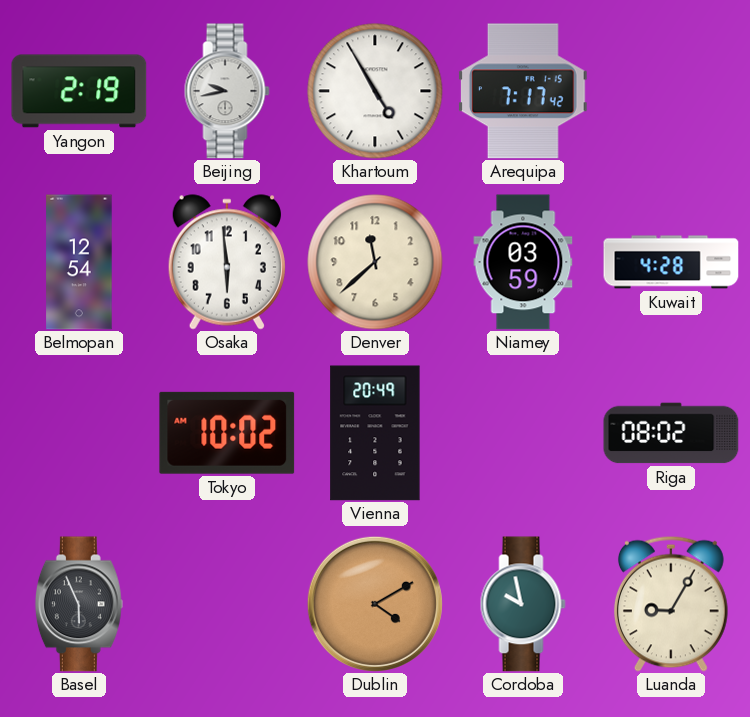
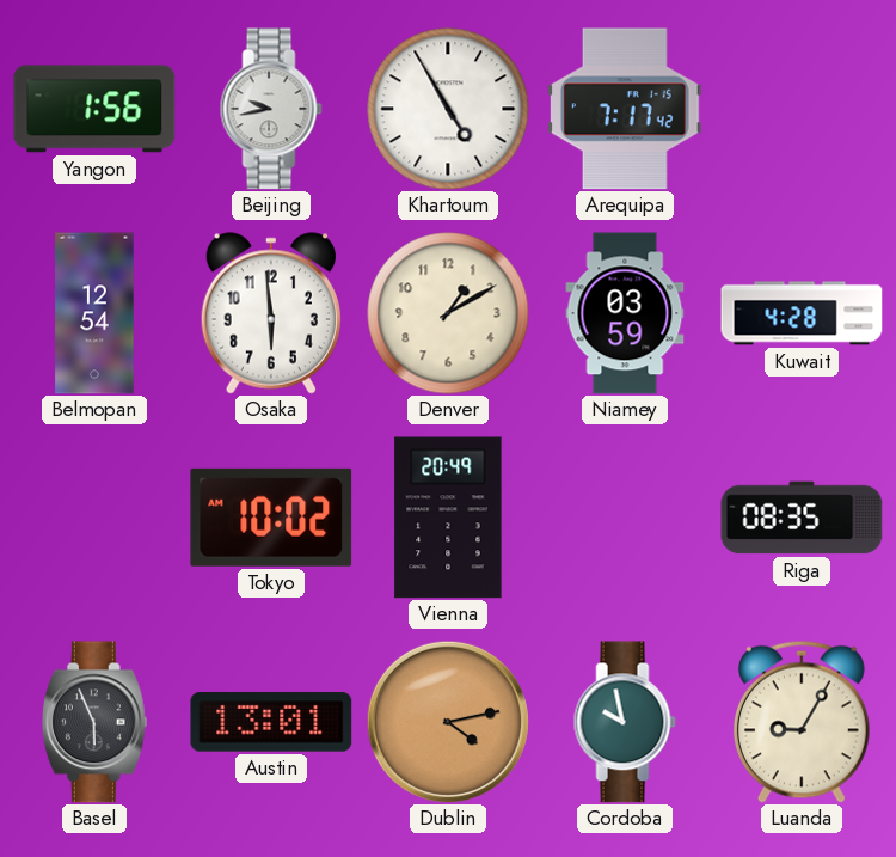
Yangon: 2:19 -> 1:56 (94, 109)
Denver: 11:38 -> 1:10 (448, 313)
Riga: 08:02 -> 08:35 (802, 518)
Austin: none -> 13:01 (271, 722)
Dublin: 4:10 -> 4:13 (448, 722)
